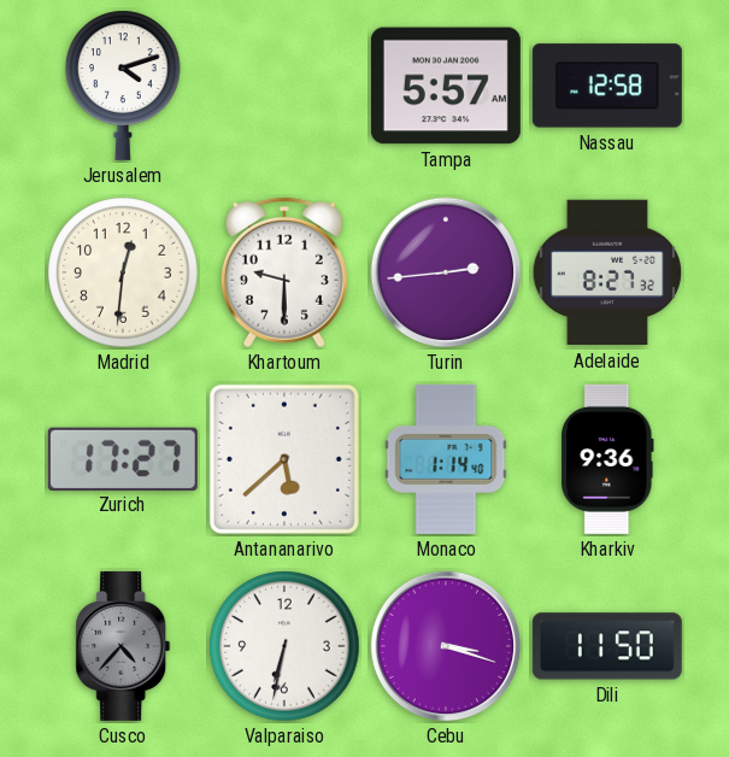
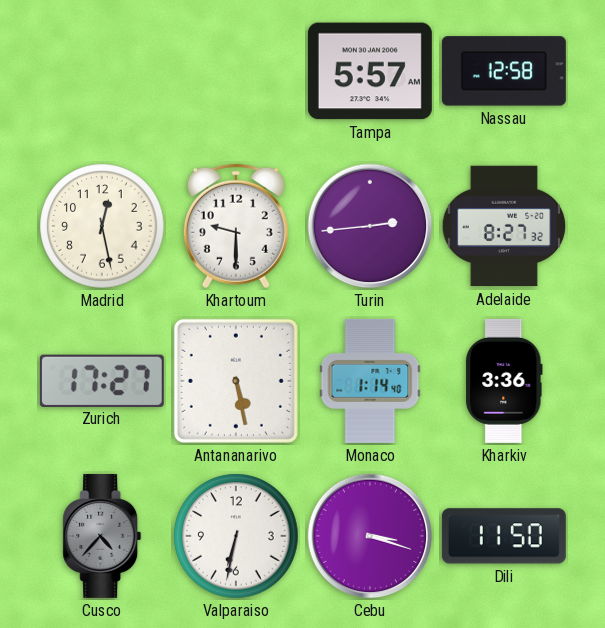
Jerusalem: 4:12 -> none (124, 86)
Madrid: 12:31 -> 12:28 (102, 226)
Antananarivo: 5:38 -> 5:28 (236, 381)
Kharkiv: 9:36 -> 3:36 (504, 381)
